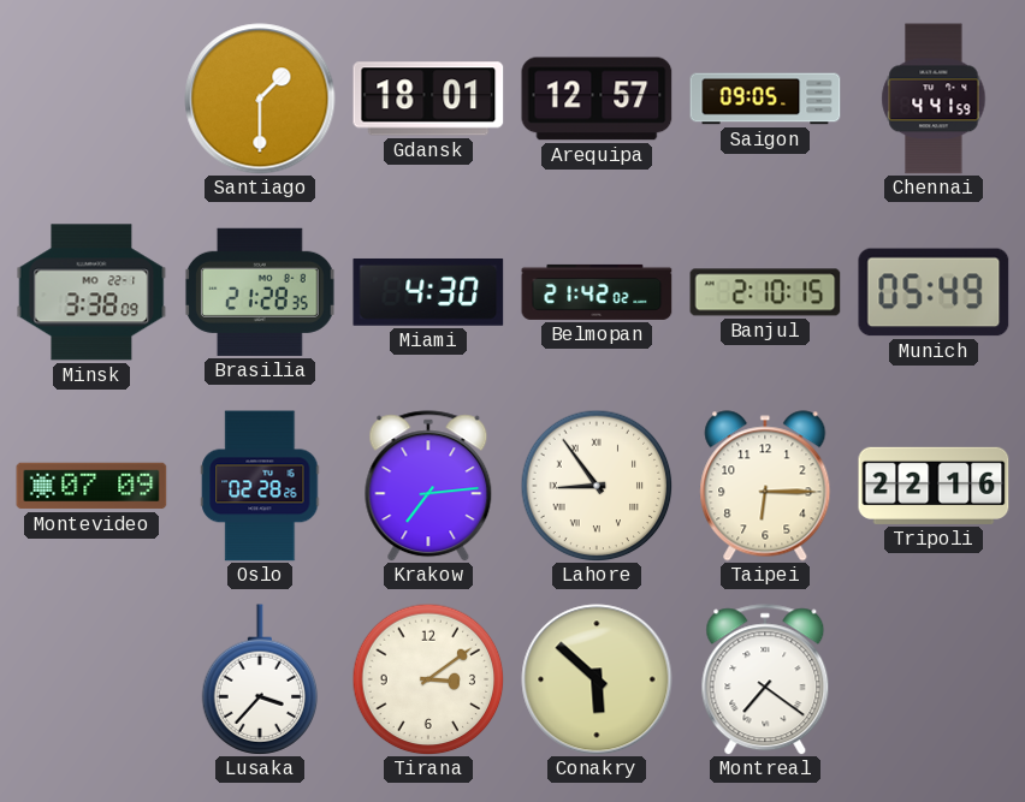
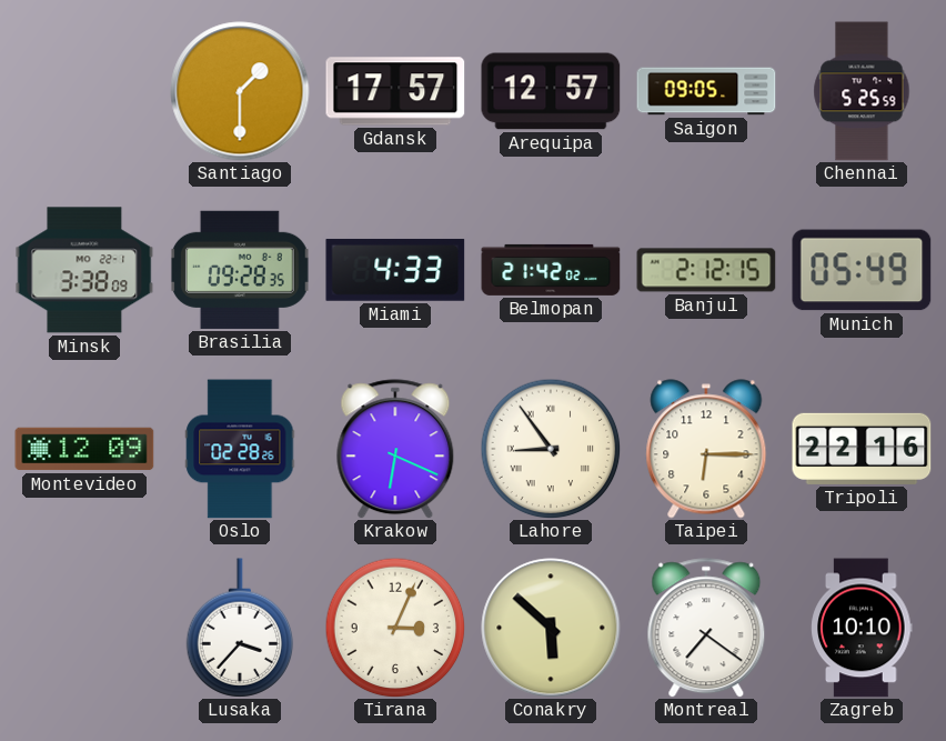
Gdansk: 18:01 -> 17:57 (395, 91)
Chennai: 4:41 -> 5:25 (862, 91)
Brasilia: 21:28 -> 09:28 (240, 270)
Miami: 4:30 -> 4:33 (395, 270)
Banjul: 2:10 -> 2:12 (706, 270)
Montevideo: 07:09 -> 12:09 (84, 449)
Krakow: 7:14 -> 6:19 (395, 449)
Tirana: 3:09 -> 3:04 (395, 628)
Zagreb: none -> 10:10 (862, 628)
